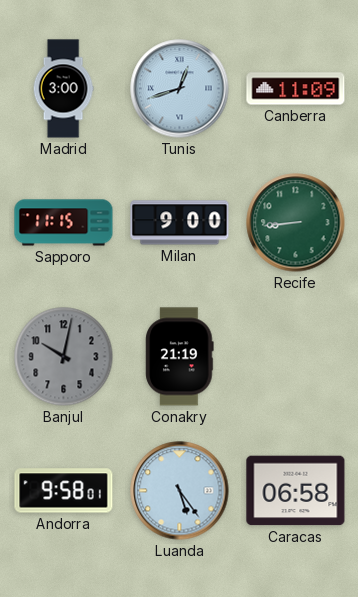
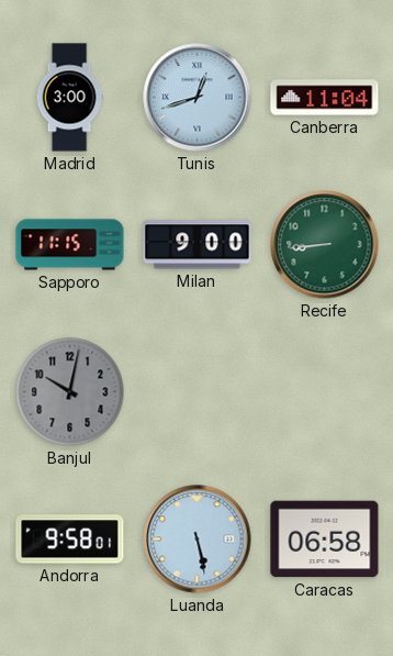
Canberra: 11:09 -> 11:04 (325, 98)
Conakry: 21:19 -> none (180, 357)
Luanda: 5:24 -> 5:28 (198, 540)
